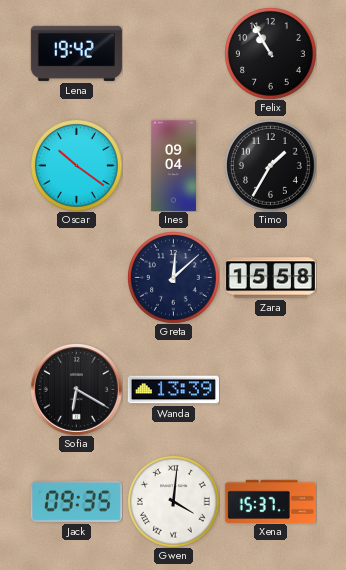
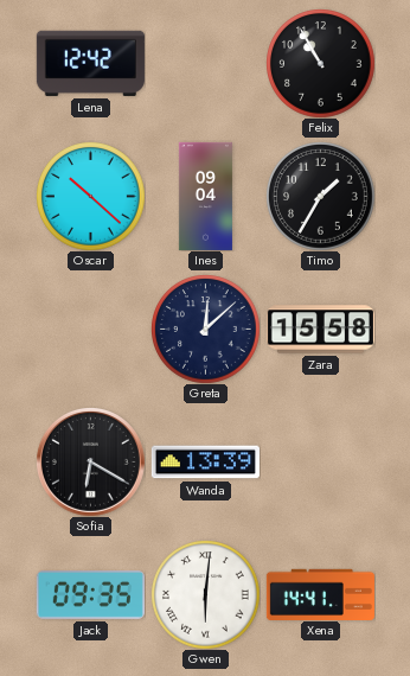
Lena: 19:42 -> 12:42 (90, 63)
Oscar: 10:21 -> 10:22 (90, 196)
Gwen: 4:01 -> 6:01 (205, 594)
Xena: 15:37 -> 14:41 (320, 594)
